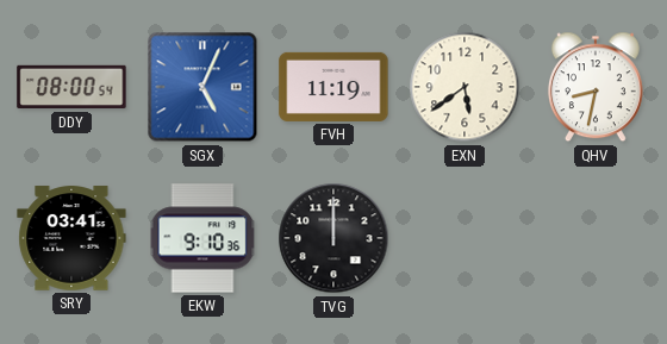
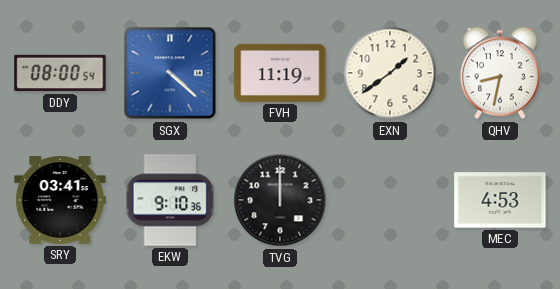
SGX: 5:04 -> 4:22 (170, 73)
EXN: 5:39 -> 1:39 (390, 73)
MEC: none -> 4:53 (500, 200)
